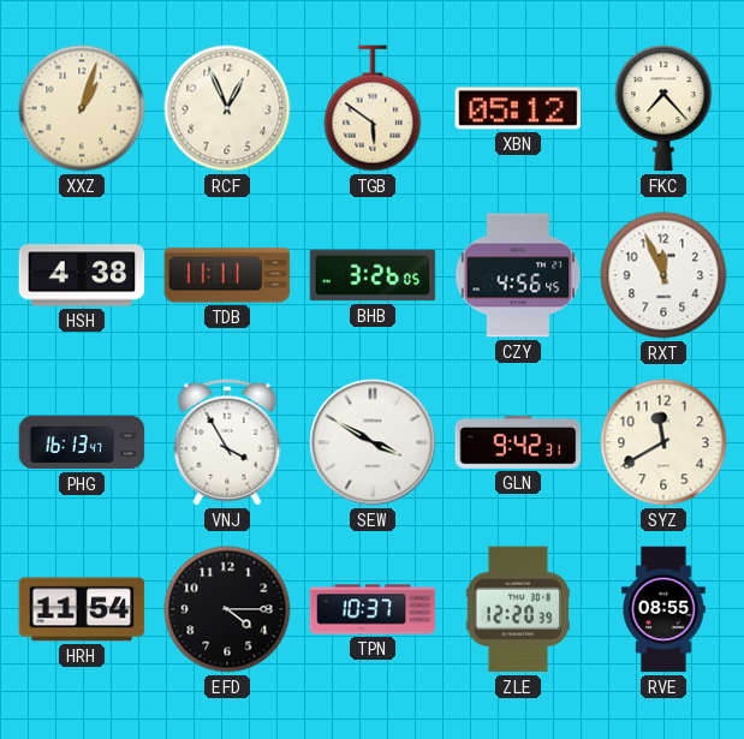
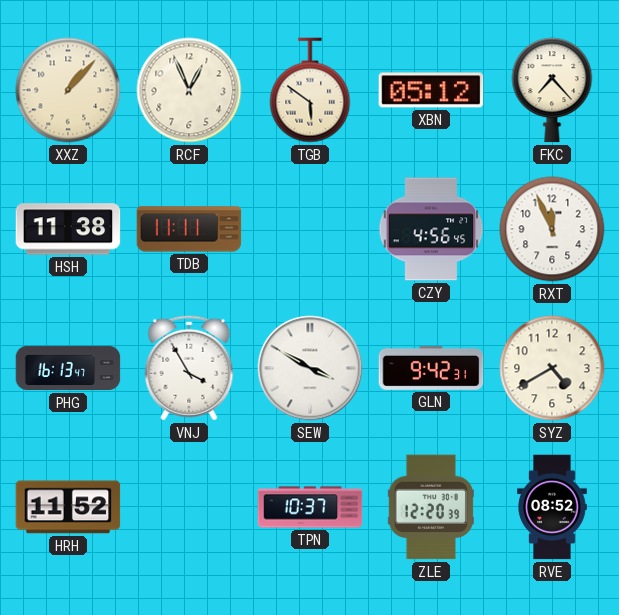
XXZ: 1:03 -> 1:07 (68, 90)
HSH: 4:38 -> 11:38 (68, 229)
BHB: 3:26 -> none (373, 275)
SYZ: 11:40 -> 4:40 (552, 368)
HRH: 11:54 -> 11:52 (68, 507)
EFD: 4:15 -> none (227, 609)
RVE: 08:55 -> 08:52 (553, 507)
